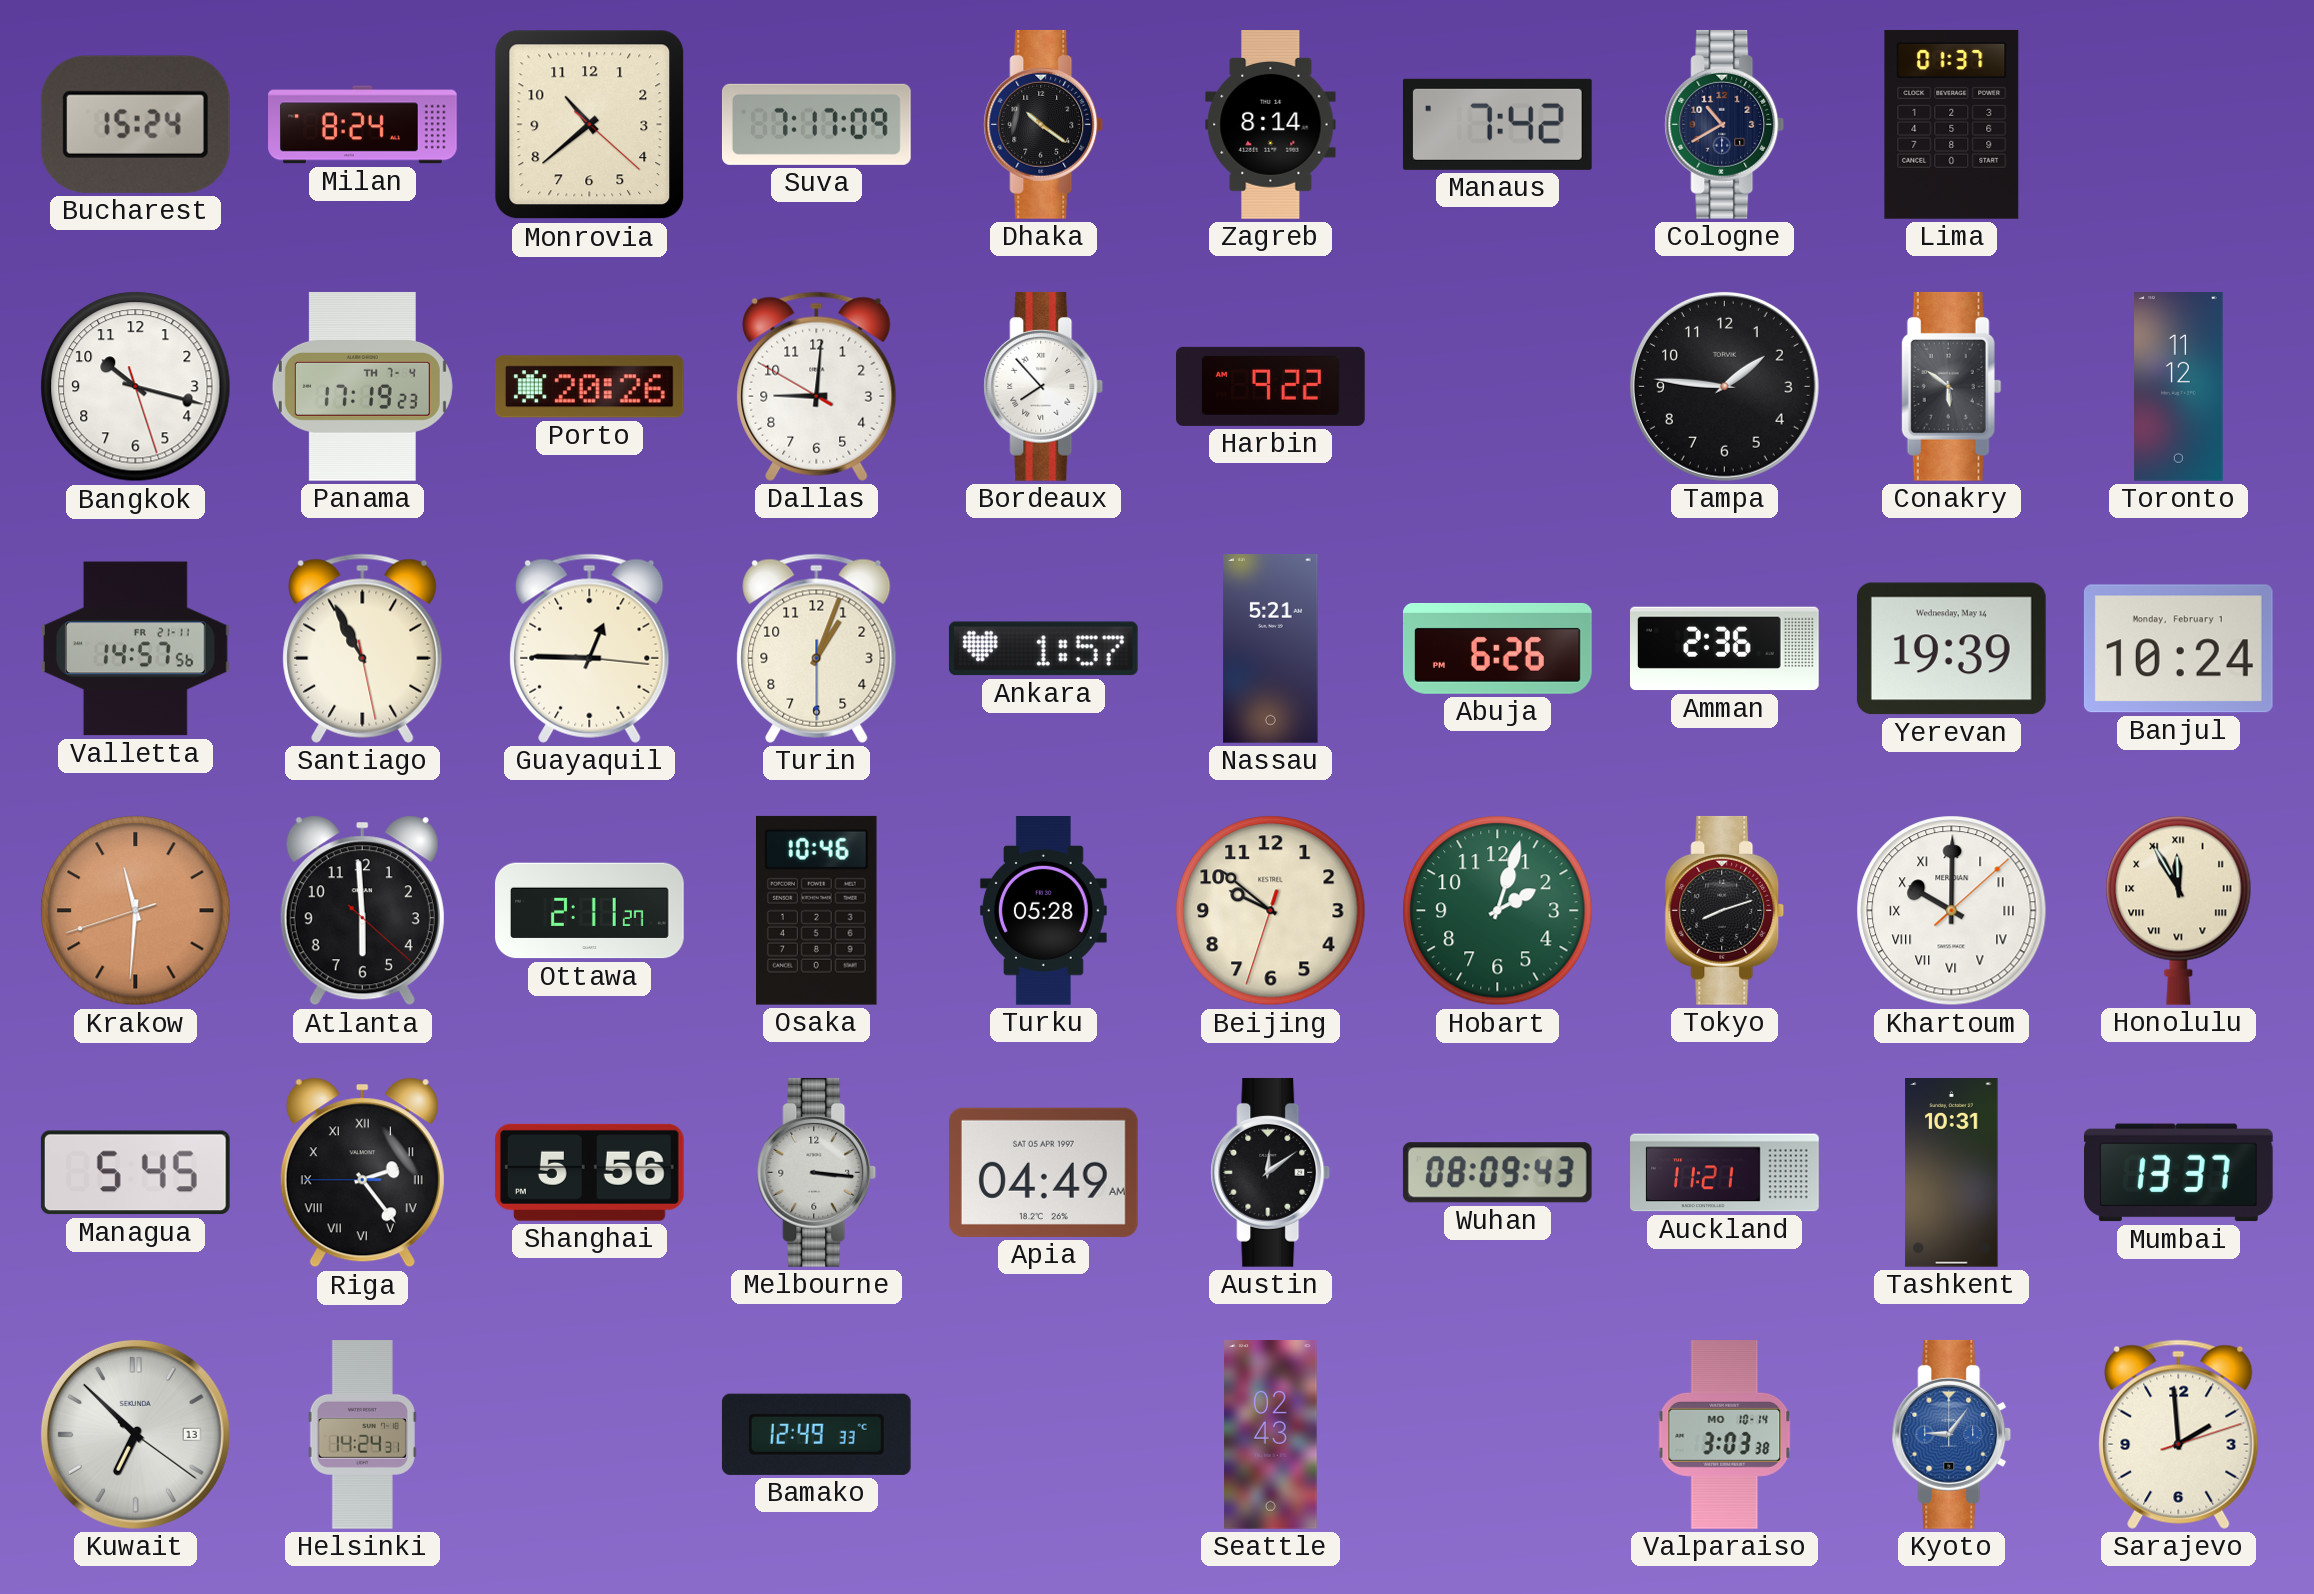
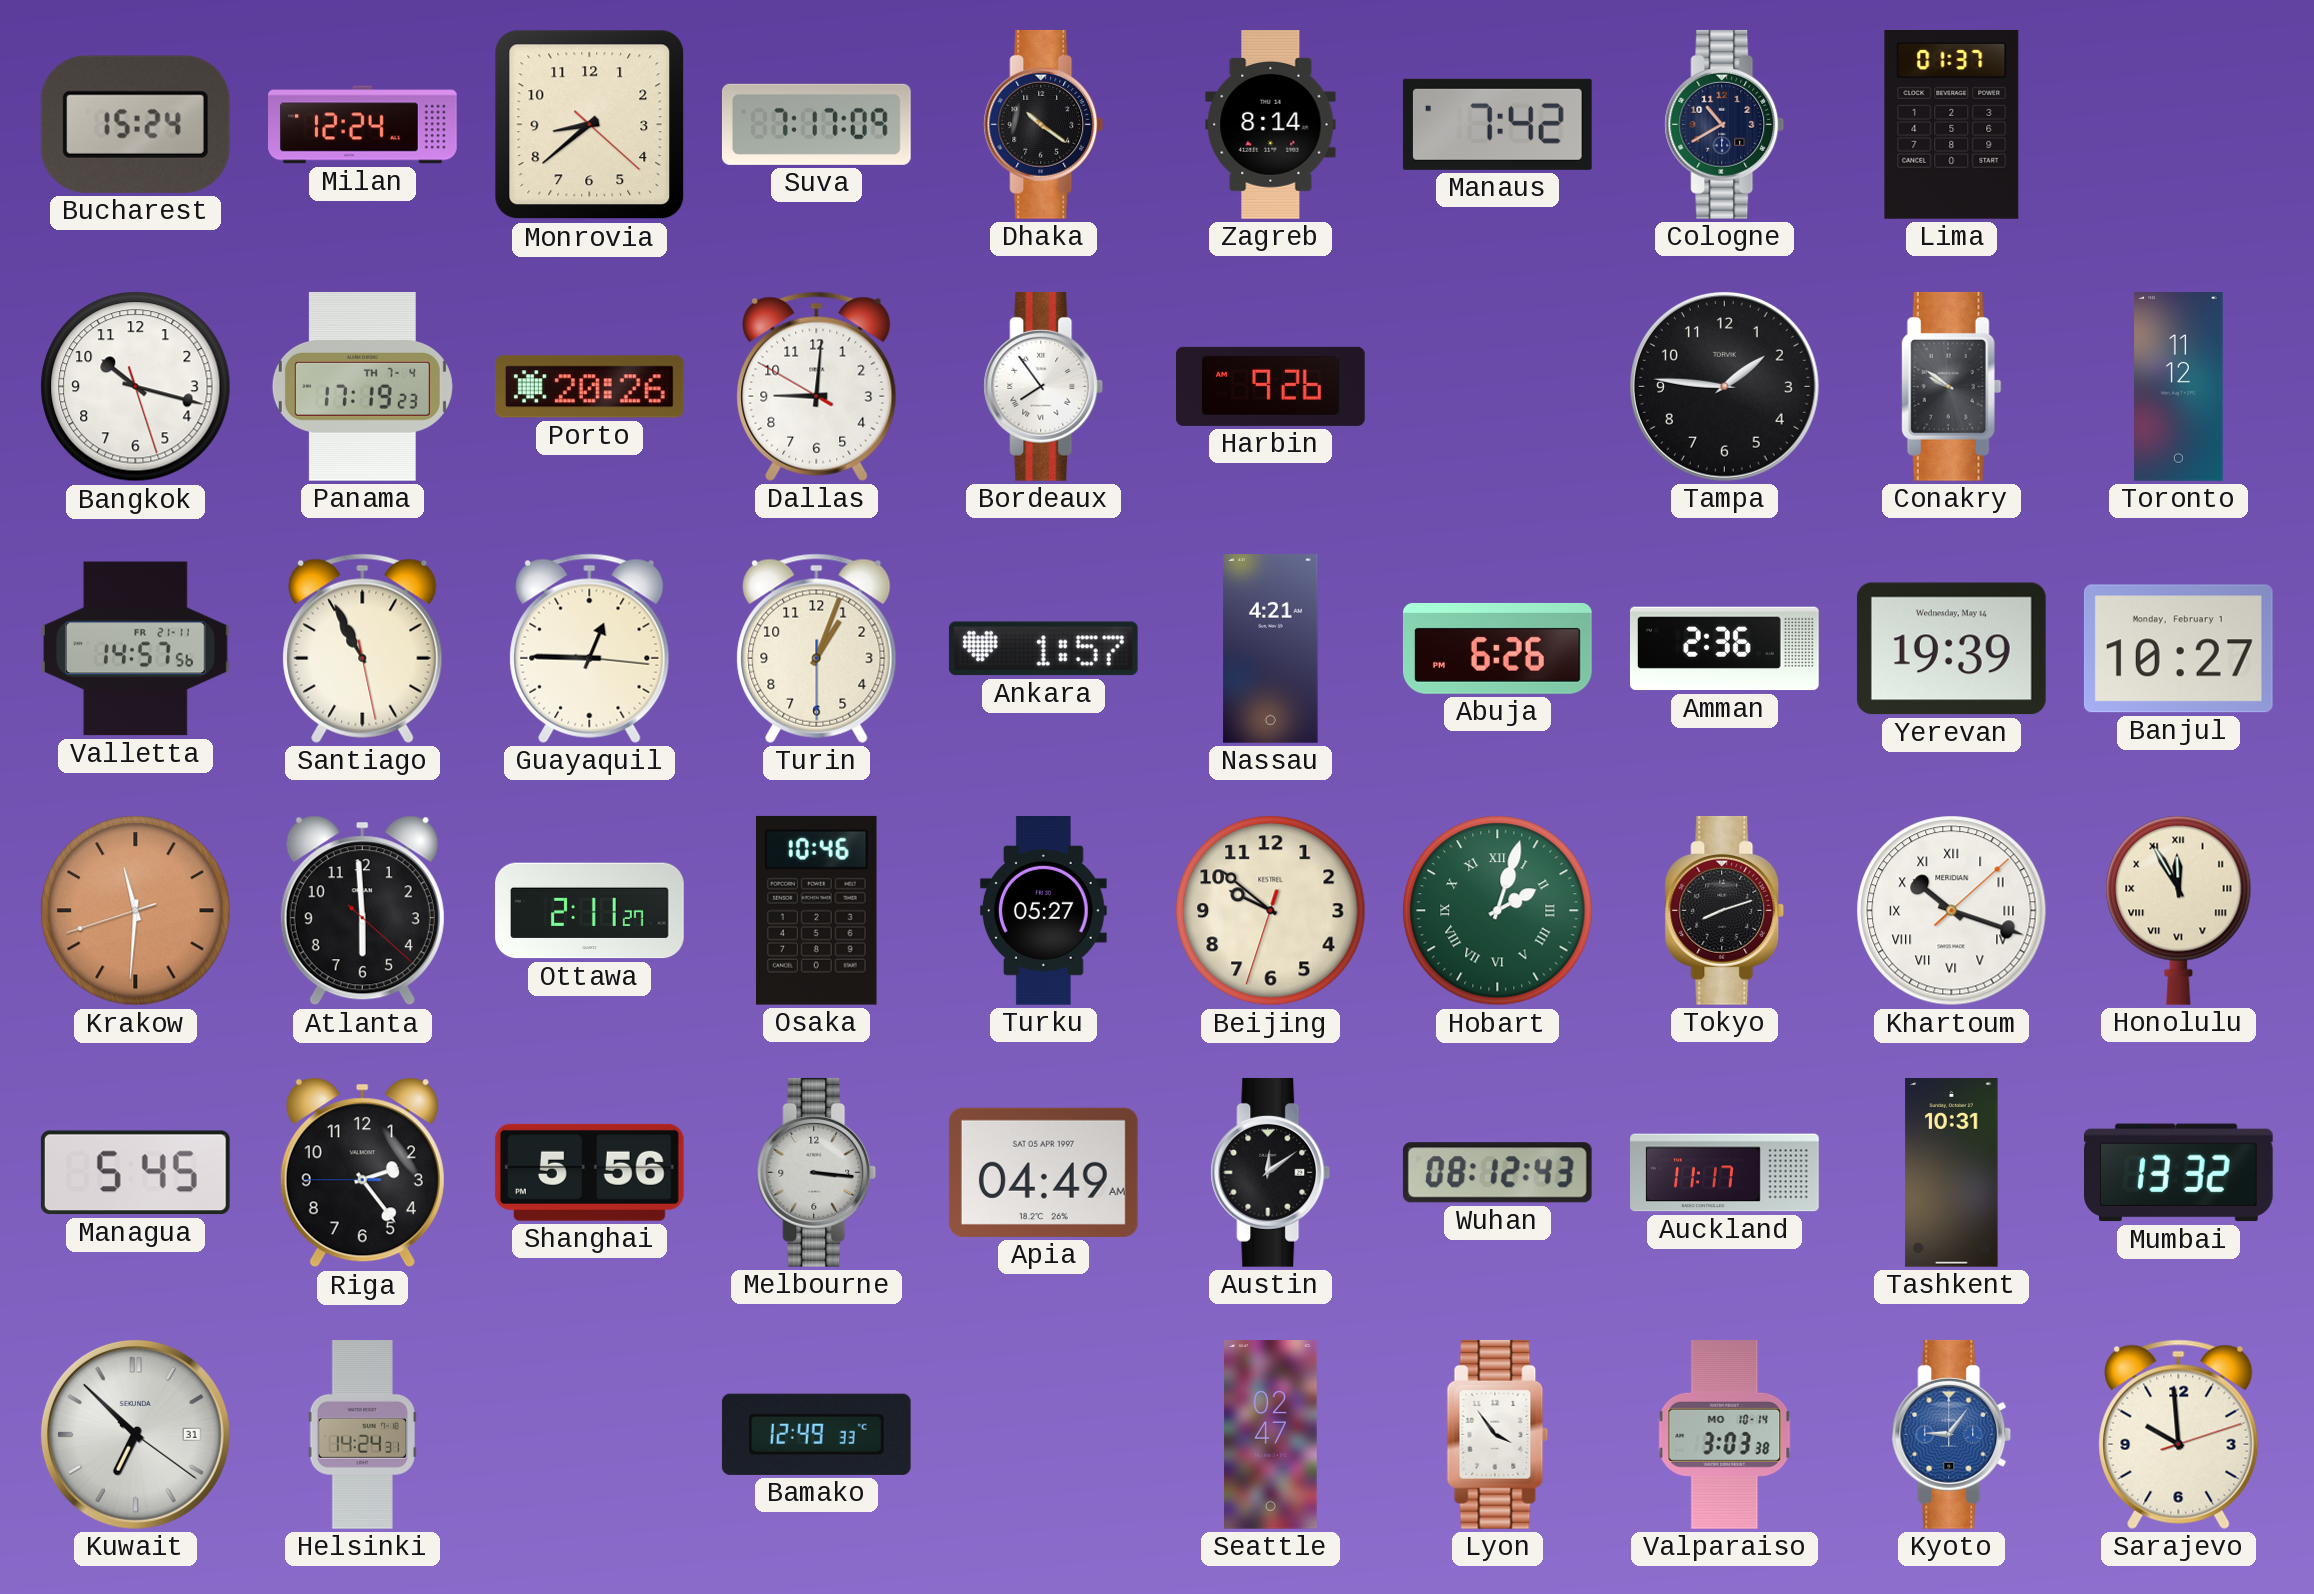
Milan: 8:24 -> 12:24 (363, 125)
Monrovia: 10:38 -> 8:38 (590, 125)
Bordeaux: 7:53 -> 7:54 (1044, 386)
Harbin: 9:22 -> 9:26 (1271, 386)
Conakry: 5:51 -> 9:51 (1951, 386)
Nassau: 5:21 -> 4:21 (1271, 649)
Banjul: 10:24 -> 10:27 (2178, 649)
Turku: 05:28 -> 05:27 (1043, 911)
Hobart numerals: Arabic -> Roman (1498, 911)
Khartoum: 10:00 -> 10:18 (1952, 911)
Riga numerals: Roman -> Arabic (362, 1173)
Wuhan: 08:09 -> 08:12 (1497, 1173)
Auckland: 11:21 -> 11:17 (1725, 1173)
Mumbai: 13:37 -> 13:32 (2178, 1173)
Kuwait date: 13 -> 31 (135, 1434)
Seattle: 02:43 -> 02:47 (1271, 1435)
Lyon: none -> 3:54 (1498, 1434)
Sarajevo: 1:59 -> 9:59 (2179, 1434)
